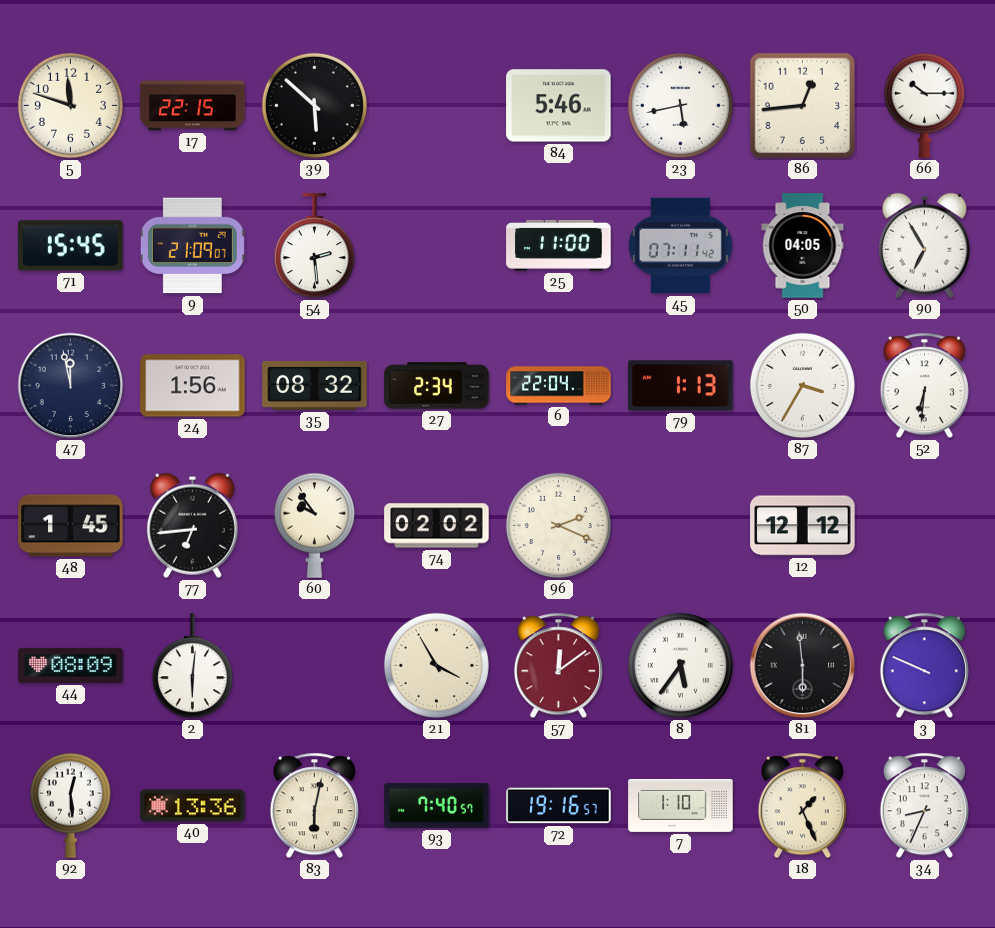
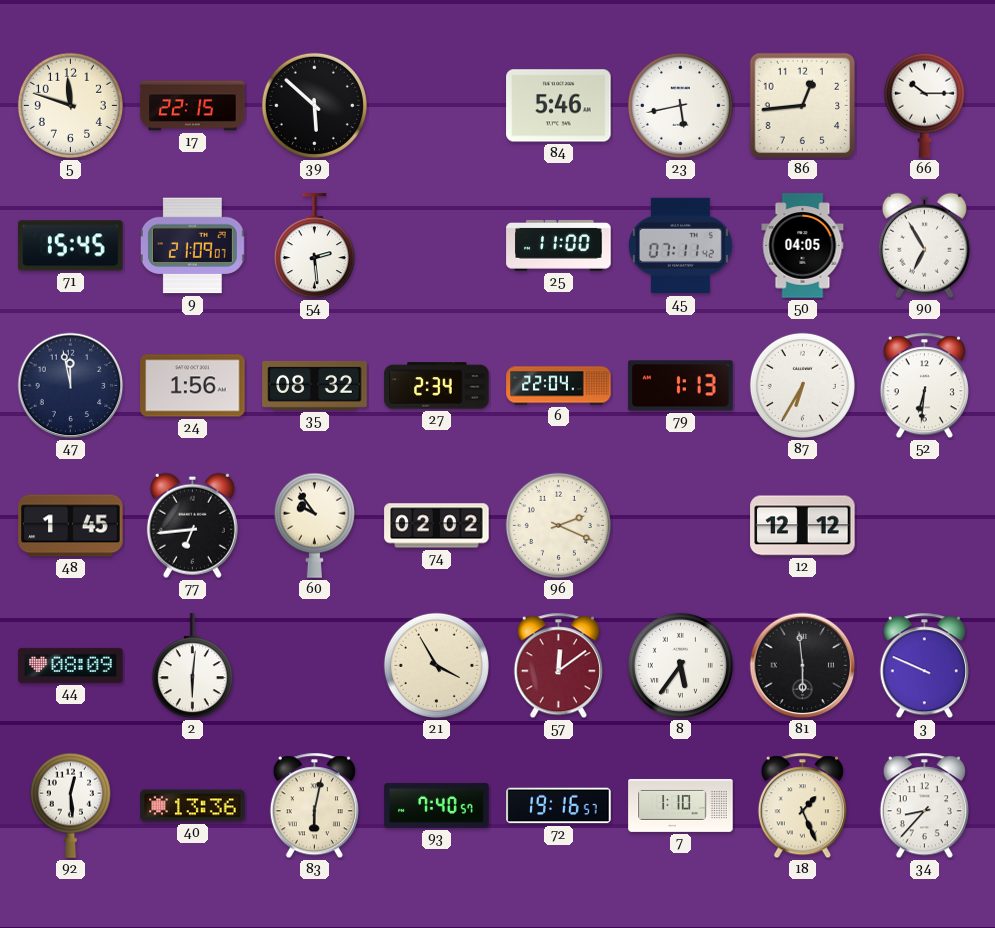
87: 3:35 -> 6:35 (802, 385)
34: 8:34 -> 8:37 (924, 806)
